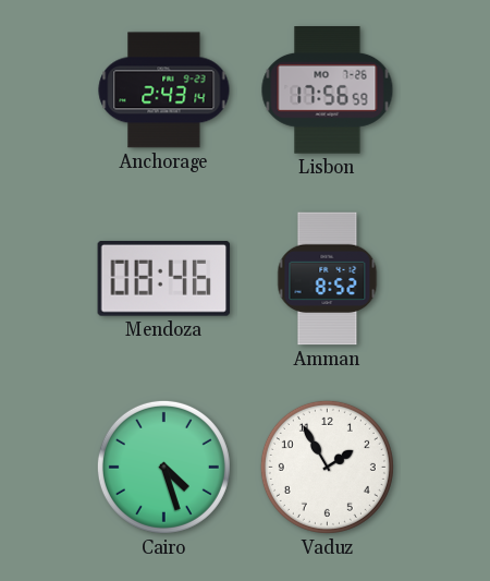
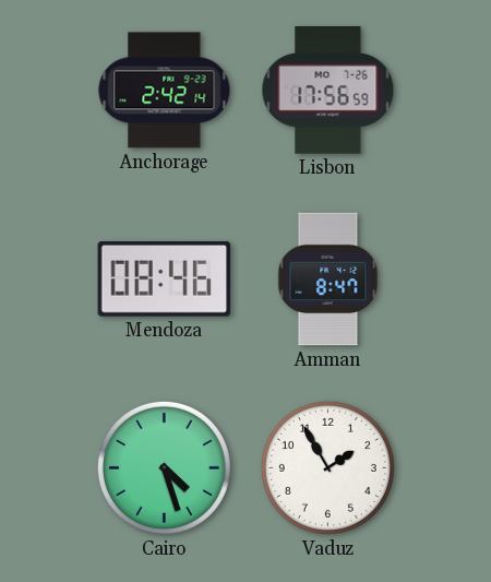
Anchorage: 2:43 -> 2:42 (165, 91)
Amman: 8:52 -> 8:47 (328, 280)
